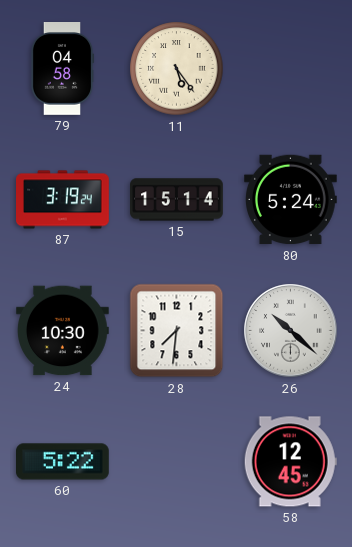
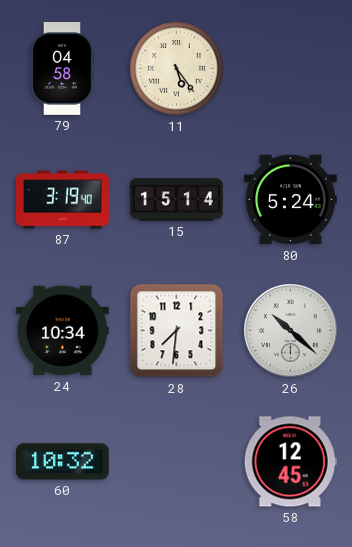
87: 3:19:24 -> 3:19:40 (63, 200)
24: 10:30 -> 10:34 (63, 331)
60: 5:22 -> 10:32 (63, 462)
